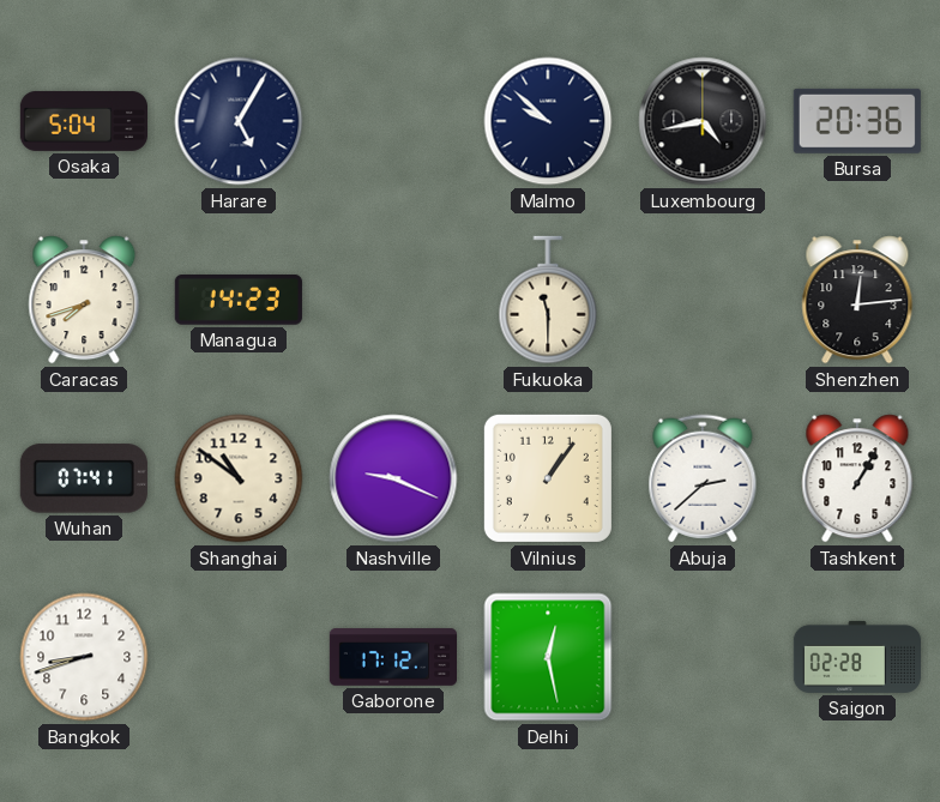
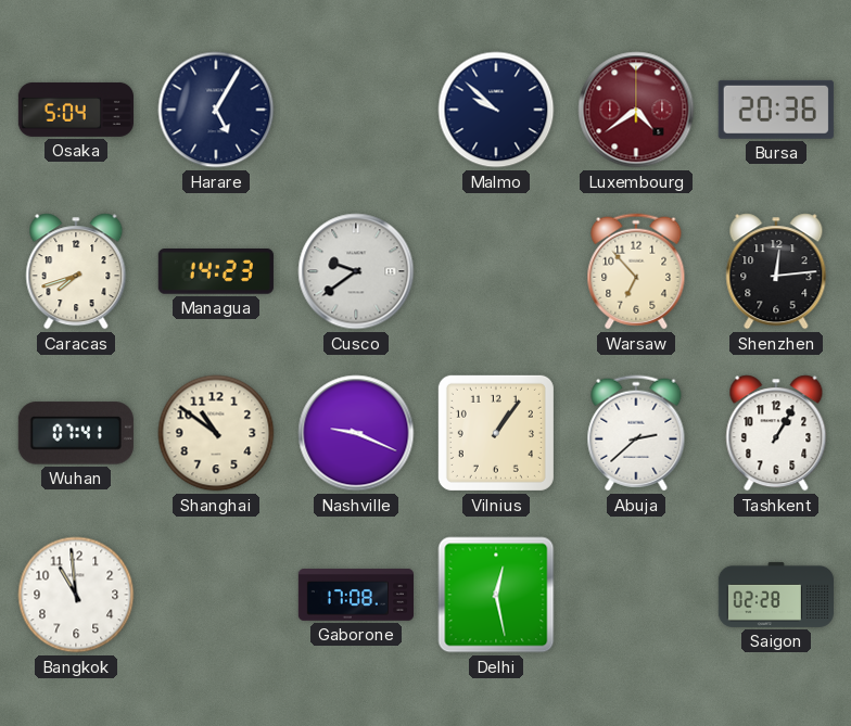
Luxembourg: 4:43 -> 4:39 (636, 110)
Luxembourg dial: black -> burgundy (636, 110)
Cusco: none -> 9:39 (356, 271)
Fukuoka: 11:30 -> none (548, 300)
Warsaw: none -> 6:53 (636, 271)
Bangkok: 8:42 -> 10:59 (76, 595)
Gaborone: 17:12 -> 17:08 (355, 595)
